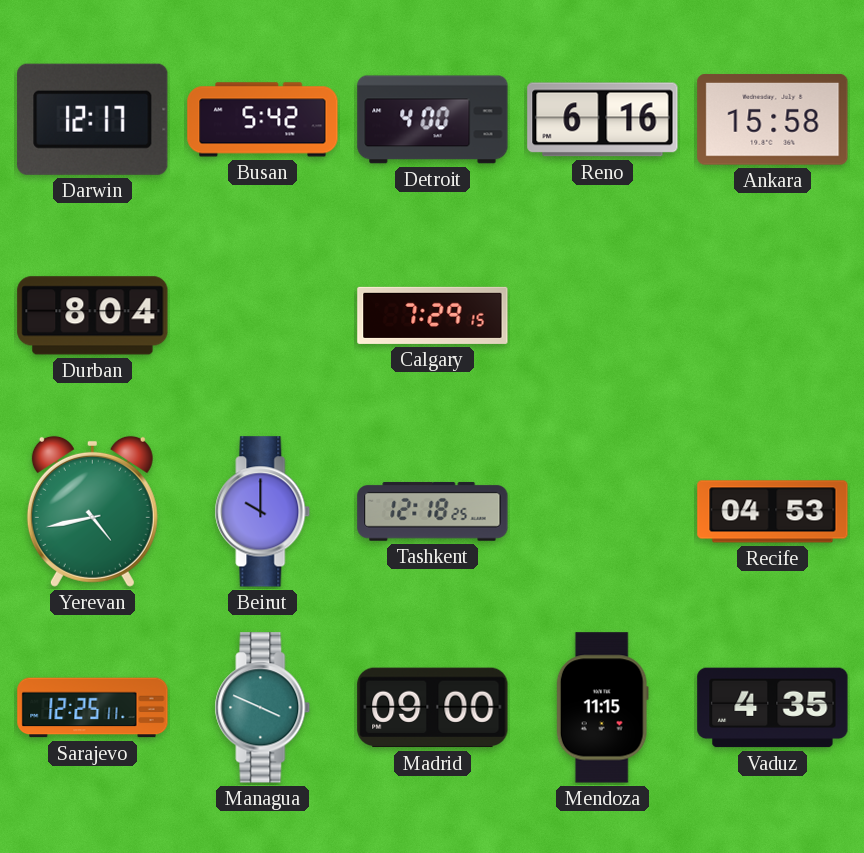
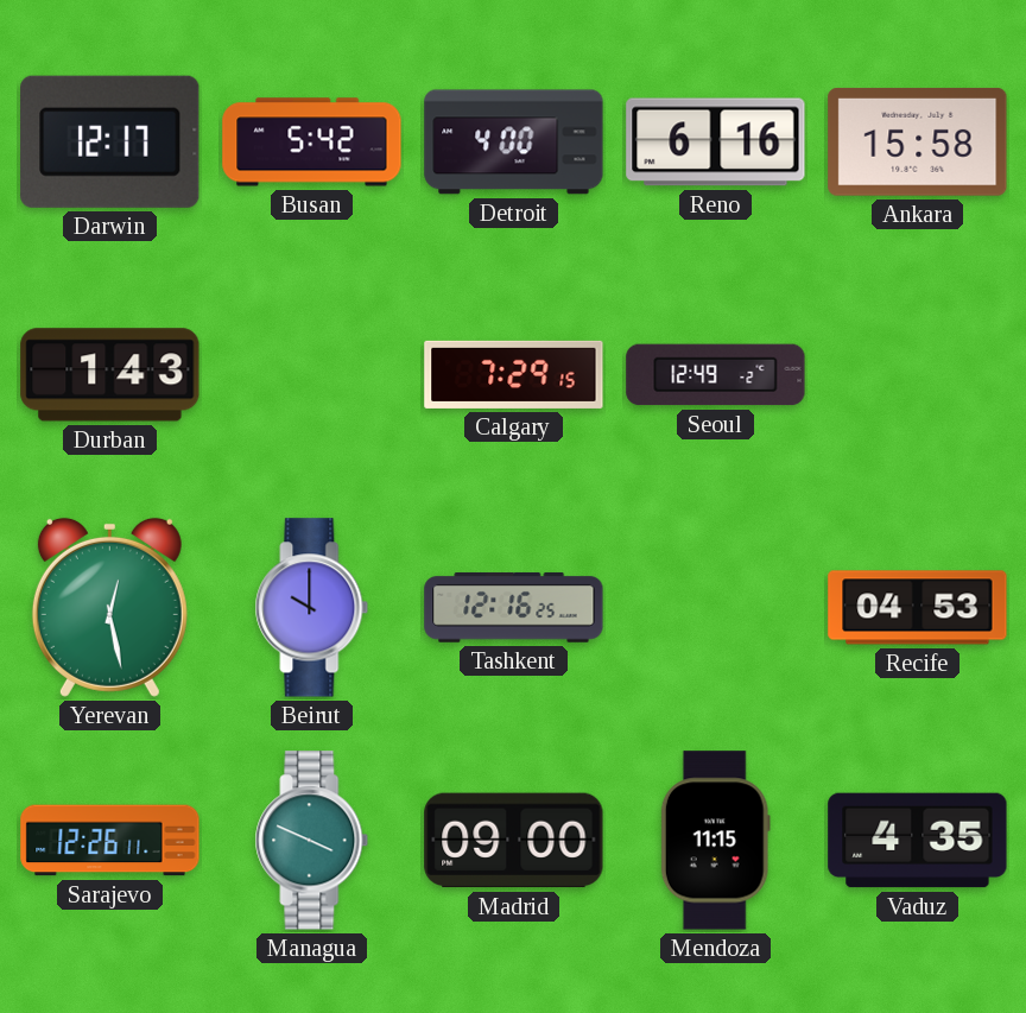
Durban: 8:04 -> 1:43 (110, 375)
Seoul: none -> 12:49 (716, 375)
Yerevan: 4:43 -> 12:28 (109, 607)
Tashkent: 12:18 -> 12:16 (514, 607)
Sarajevo: 12:25 -> 12:26 (110, 841)
